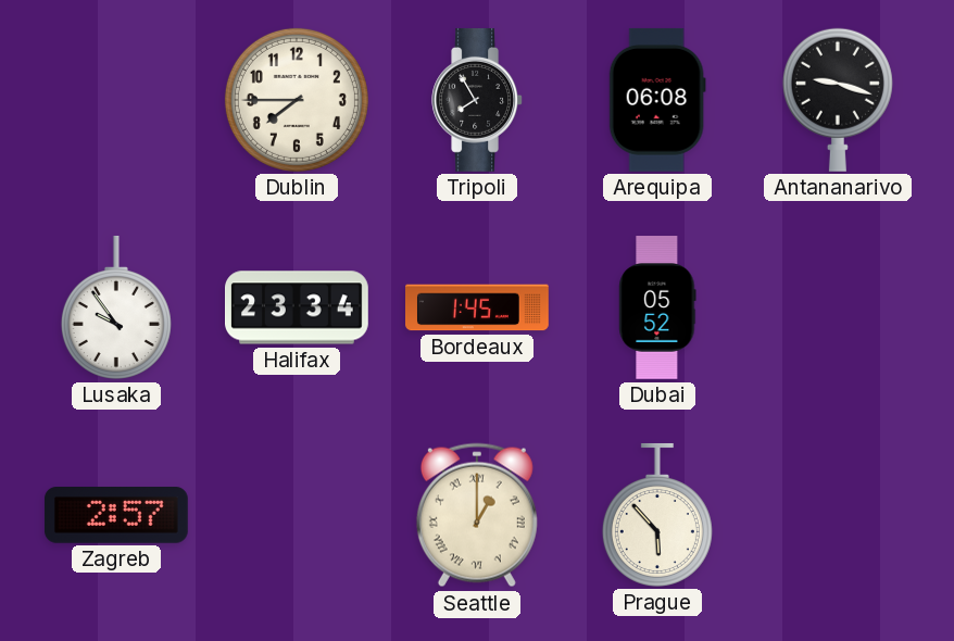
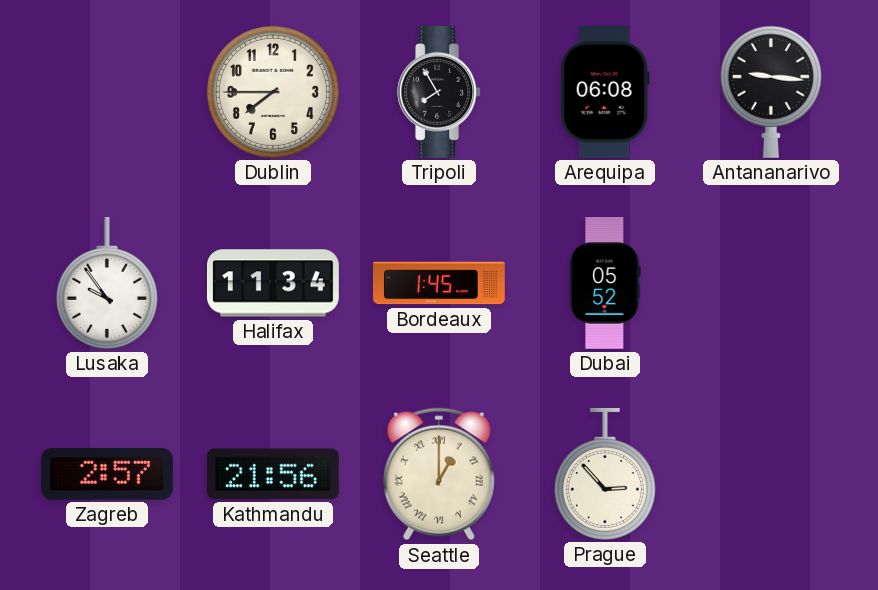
Antananarivo: 9:18 -> 9:16 (771, 92)
Halifax: 23:34 -> 11:34 (274, 283)
Kathmandu: none -> 21:56 (273, 474)
Prague: 5:53 -> 2:53 (605, 474)
